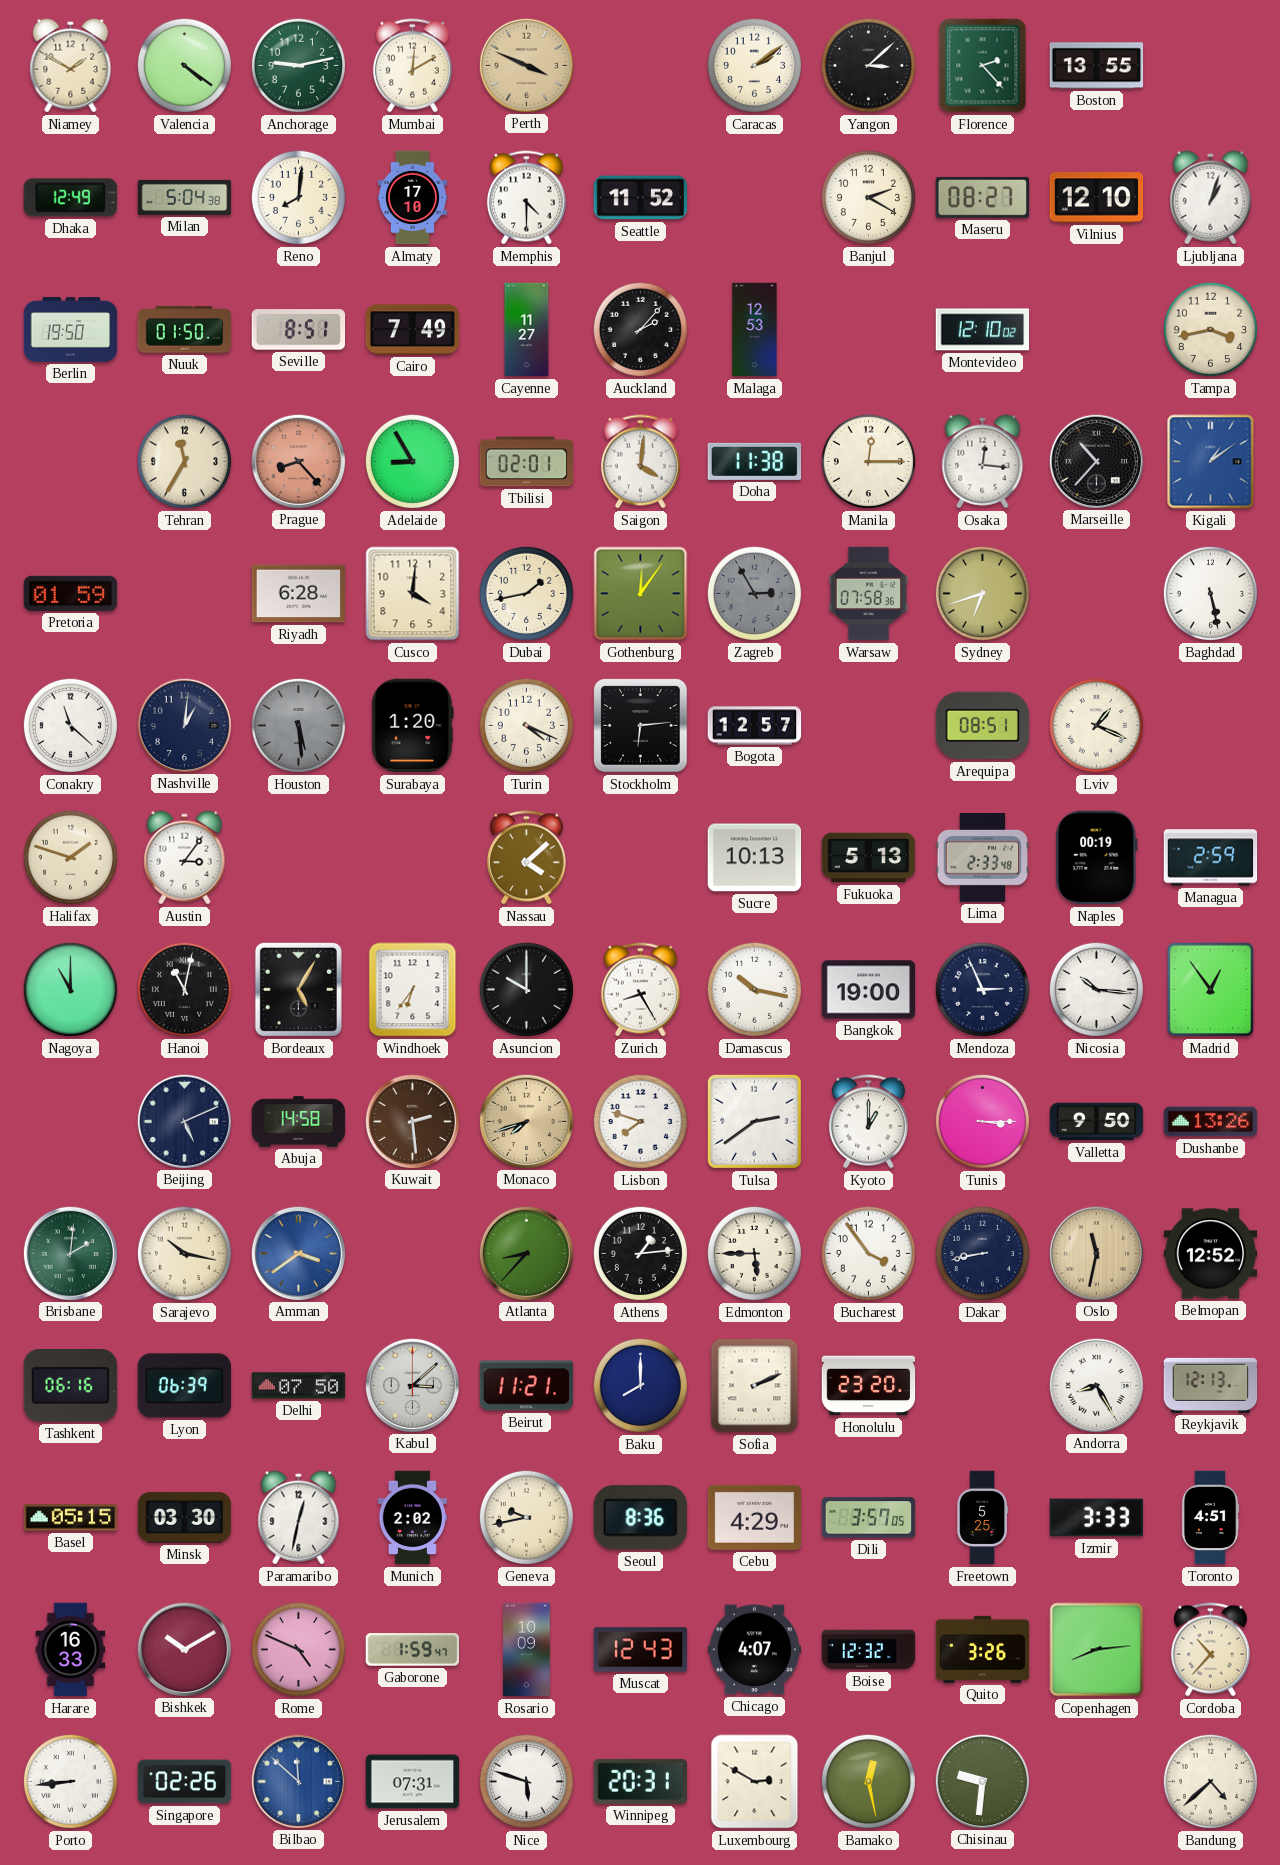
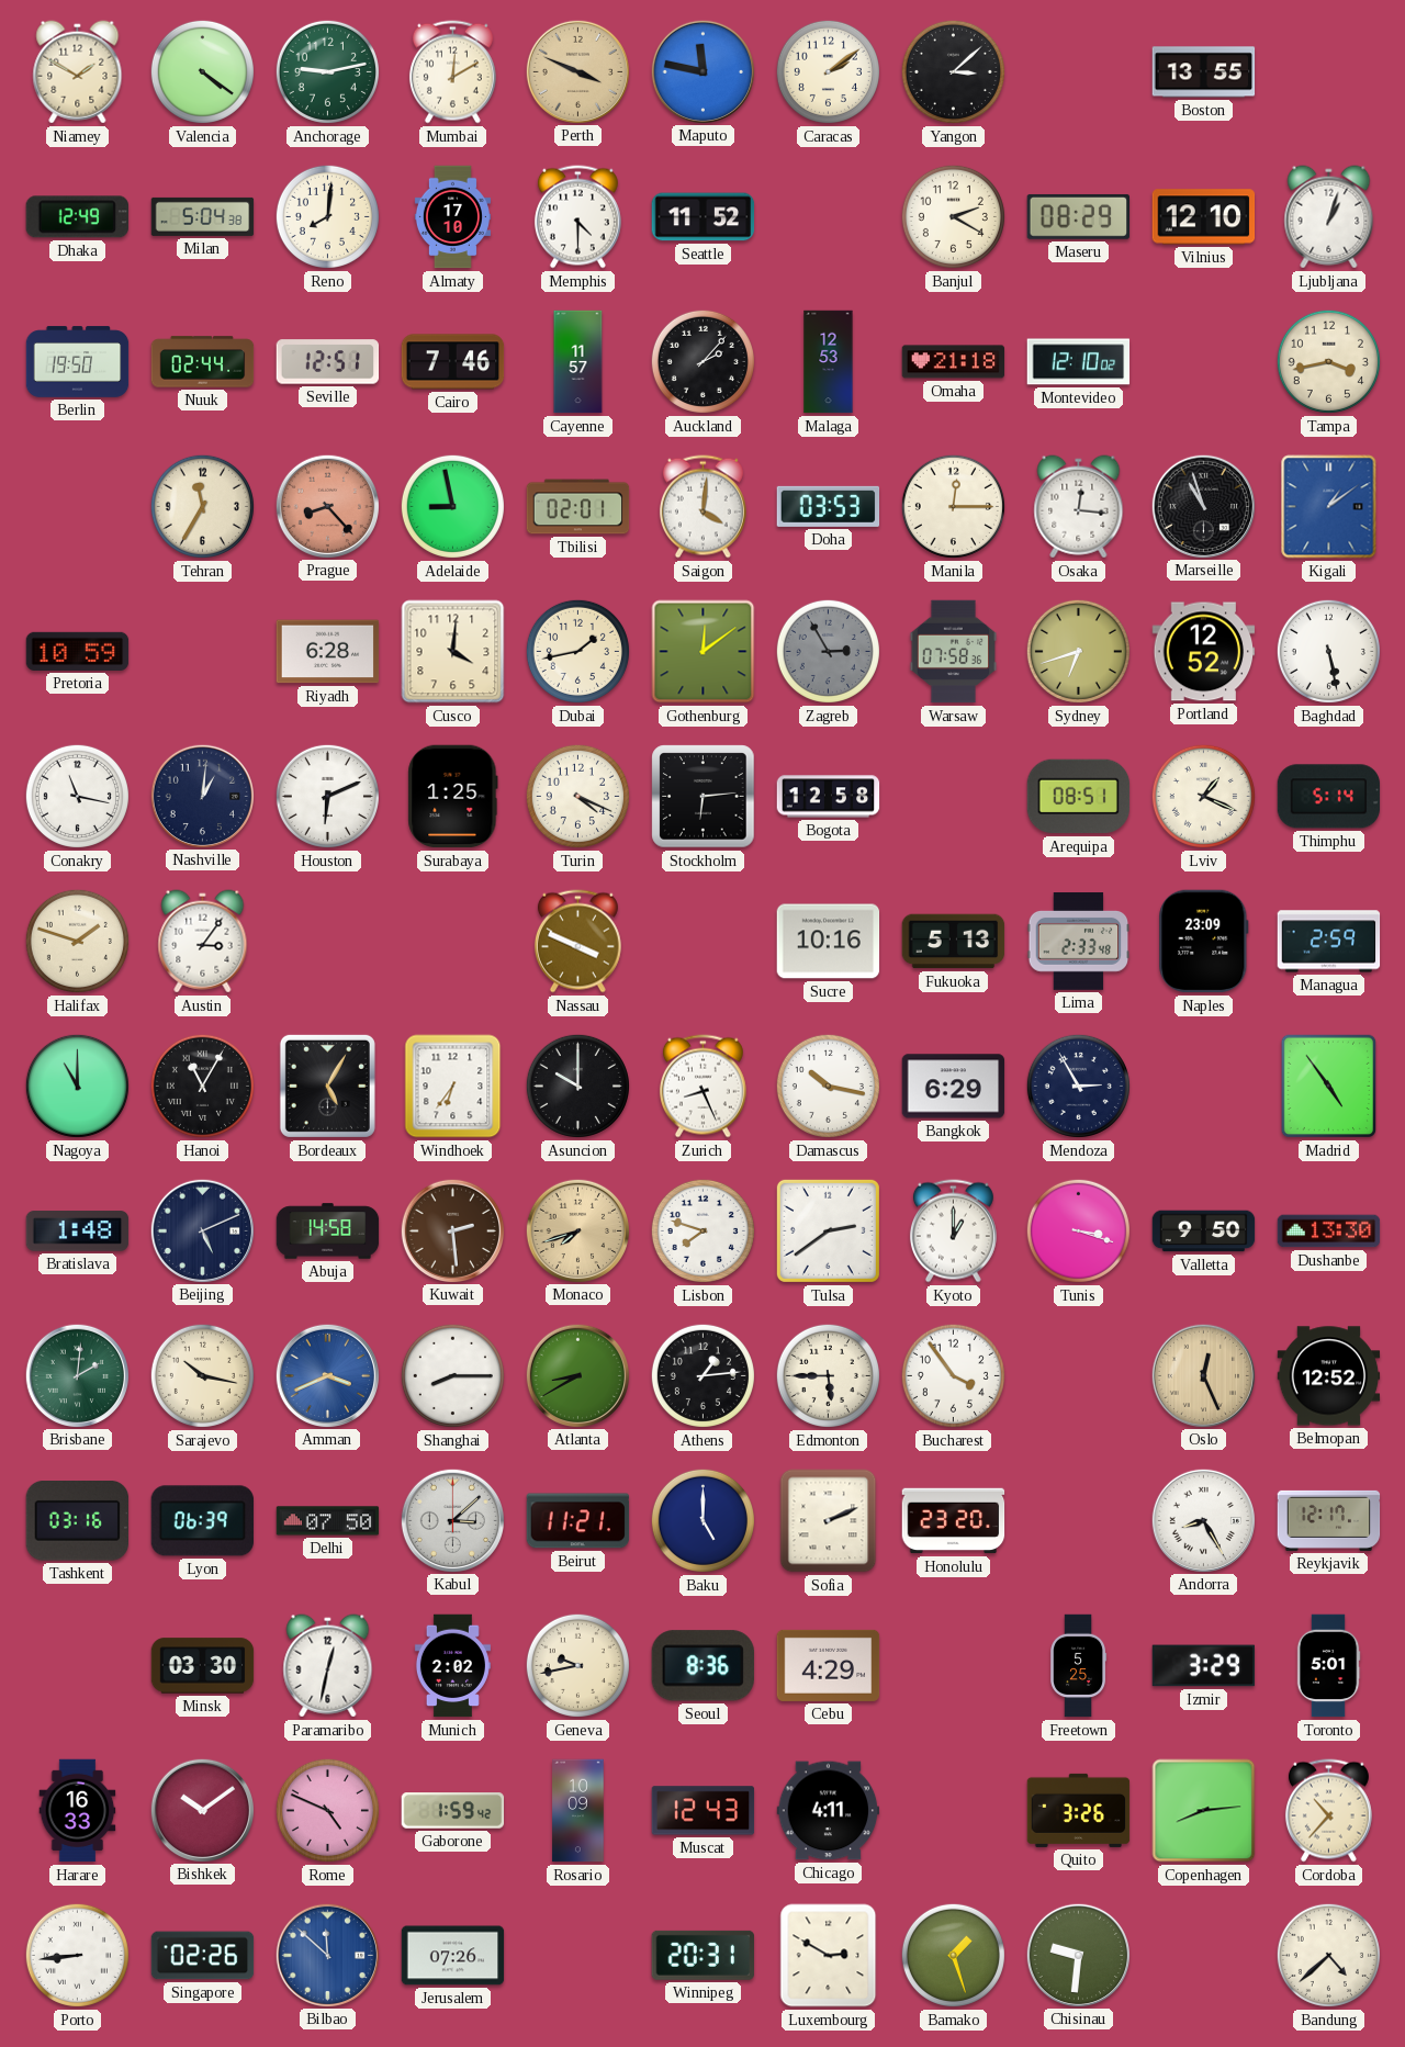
Maputo: none -> 11:47 (702, 71)
Florence: 2:23 -> none (983, 66)
Maseru: 08:27 -> 08:29 (1079, 216)
Nuuk: 01:50 -> 02:44 (203, 362)
Seville: 8:51 -> 12:51 (328, 362)
Cairo: 7:49 -> 7:46 (453, 362)
Cayenne: 11:27 -> 11:57 (578, 362)
Omaha: none -> 21:18 (954, 362)
Adelaide: 8:55 -> 8:58 (452, 506)
Doha: 11:38 -> 03:53 (829, 506)
Marseille: 10:37 -> 10:57 (1203, 506)
Pretoria: 01:59 -> 10:59 (78, 651)
Gothenburg: 12:06 -> 12:09 (704, 652)
Portland: none -> 12:52 (1204, 652)
Conakry: 11:22 -> 11:17 (77, 796)
Houston: 5:29 -> 6:11 (327, 796)
Houston dial: grey -> white (327, 796)
Surabaya: 1:20 -> 1:25 (453, 797)
Bogota: 12:57 -> 12:58 (829, 797)
Thimphu: none -> 5:14 (1329, 797)
Nassau: 4:08 -> 3:49 (577, 942)
Sucre: 10:13 -> 10:16 (829, 942)
Naples: 00:19 -> 23:09 (1204, 942)
Hanoi: 11:02 -> 11:05 (202, 1086)
Zurich: 8:25 -> 8:26 (702, 1087)
Bangkok: 19:00 -> 6:29 (954, 1087)
Mendoza: 2:56 -> 2:55 (1078, 1086)
Nicosia: 10:16 -> none (1096, 989)
Madrid: 12:54 -> 4:54 (1329, 1087)
Bratislava: none -> 1:48 (78, 1231)
Tunis: 3:15 -> 3:18 (1078, 1230)
Dushanbe: 13:26 -> 13:30 (1329, 1231)
Amman: 3:39 -> 3:41 (327, 1375)
Shanghai: none -> 8:15 (452, 1375)
Atlanta: 8:37 -> 8:40 (577, 1375)
Dakar: 8:43 -> none (982, 1253)
Oslo: 11:32 -> 12:26 (1203, 1375)
Tashkent: 06:16 -> 03:16 (77, 1521)
Baku: 8:00 -> 5:00 (702, 1520)
Reykjavik: 12:13 -> 12:17 (1329, 1520)
Basel: 05:15 -> none (71, 1518)
Dili: 3:57 -> none (869, 1518)
Izmir: 3:33 -> 3:29 (1204, 1666)
Toronto: 4:51 -> 5:01 (1328, 1666)
Bishkek: 10:10 -> 10:09 (202, 1810)
Gaborone: 1:59:47 -> 1:59:42 (453, 1811)
Chicago: 4:07 -> 4:11 (829, 1811)
Boise: 12:32 -> none (869, 1650)
Jerusalem: 07:31 -> 07:26 (453, 1956)
Nice: 5:48 -> none (526, 1781)
Bamako: 12:28 -> 1:27 (953, 1955)
